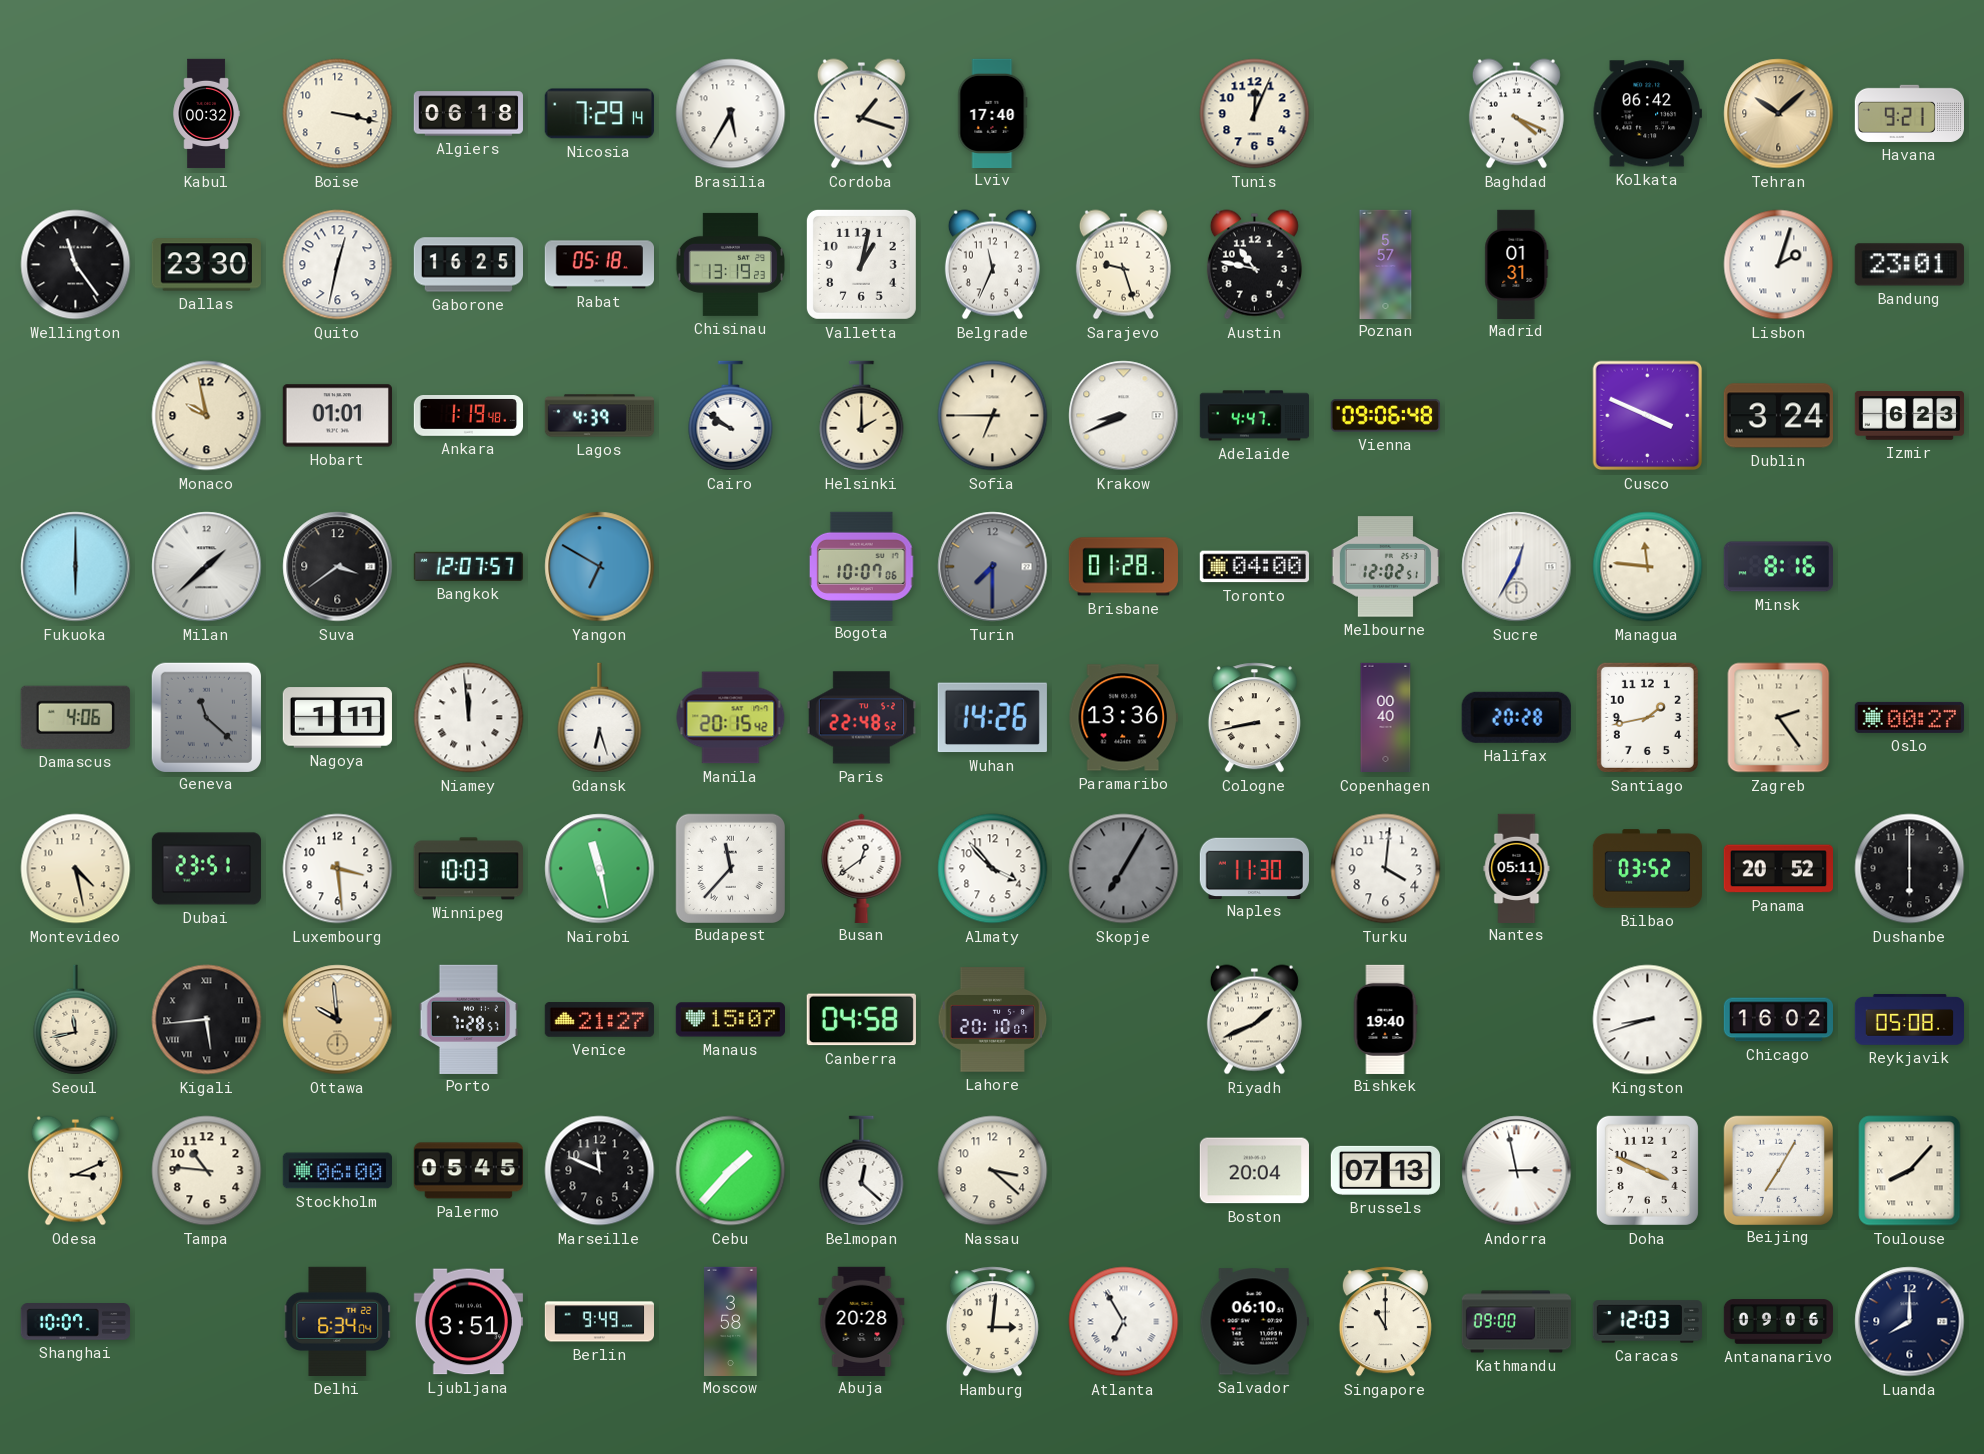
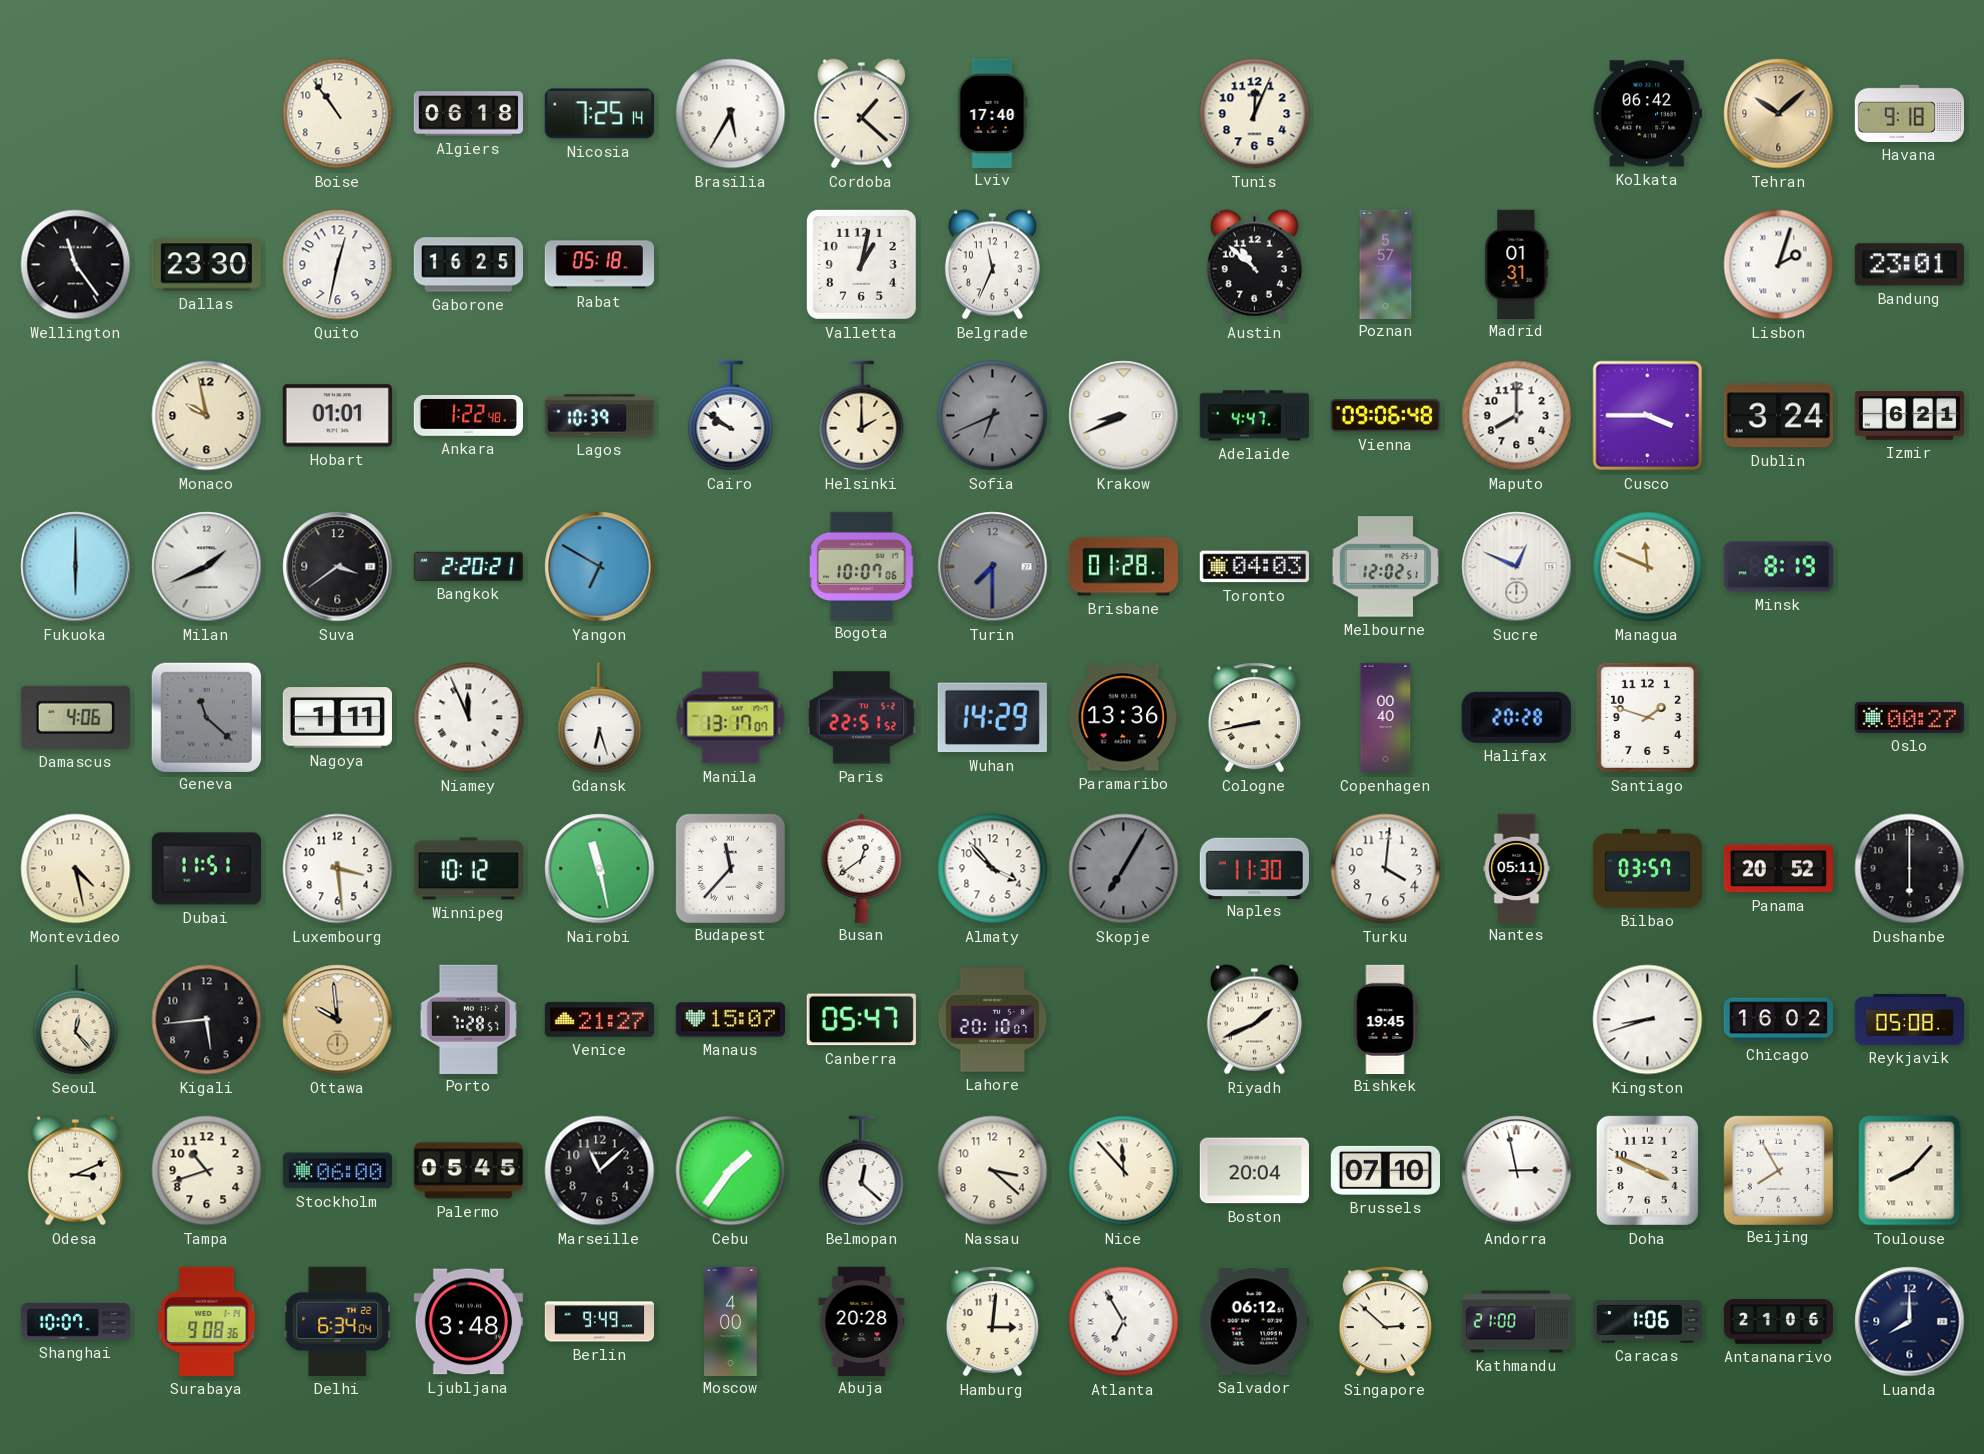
Kabul: 00:32 -> none (206, 114)
Boise: 3:17 -> 10:54 (338, 114)
Nicosia: 7:29 -> 7:25 (599, 114)
Cordoba: 1:18 -> 1:22 (861, 114)
Baghdad: 4:19 -> none (1516, 114)
Havana: 9:21 -> 9:18 (1909, 113)
Chisinau: 13:19 -> none (730, 264)
Sarajevo: 9:27 -> none (1123, 265)
Austin: 10:47 -> 10:52 (1254, 265)
Ankara: 1:19 -> 1:22 (468, 416)
Lagos: 4:39 -> 10:39 (600, 416)
Sofia: 6:45 -> 6:41 (993, 416)
Sofia dial: cream -> grey (993, 416)
Maputo: none -> 8:00 (1517, 416)
Cusco: 3:49 -> 3:45 (1648, 416)
Izmir: 6:23 -> 6:21 (1909, 416)
Milan: 1:38 -> 1:41 (207, 567)
Bangkok: 12:07 -> 2:20 (468, 566)
Toronto: 04:00 -> 04:03 (1254, 567)
Sucre: 12:35 -> 12:49 (1517, 567)
Managua: 11:46 -> 11:49 (1648, 567)
Minsk: 8:16 -> 8:19 (1778, 567)
Niamey: 11:59 -> 11:56 (469, 718)
Manila: 20:15 -> 13:17 (731, 718)
Paris: 22:48 -> 22:51 (861, 718)
Wuhan: 14:26 -> 14:29 (992, 718)
Santiago: 1:43 -> 1:48 (1647, 717)
Zagreb: 2:24 -> none (1779, 718)
Dubai: 23:51 -> 11:51 (206, 869)
Winnipeg: 10:03 -> 10:12 (468, 869)
Bilbao: 03:52 -> 03:57 (1647, 869)
Seoul: 11:43 -> 12:23 (76, 1020)
Kigali numerals: Roman -> Arabic (207, 1020)
Canberra: 04:58 -> 05:47 (861, 1020)
Bishkek: 19:40 -> 19:45 (1385, 1019)
Tampa: 10:46 -> 10:42 (207, 1171)
Marseille: 11:49 -> 11:08 (600, 1171)
Cebu: 1:37 -> 1:36 (731, 1171)
Nice: none -> 11:53 (1124, 1171)
Brussels: 07:13 -> 07:10 (1385, 1170)
Beijing: 7:05 -> 7:55 (1778, 1170)
Surabaya: none -> 9:08 (207, 1321)
Ljubljana: 3:51 -> 3:48 (468, 1322)
Moscow: 3:58 -> 4:00 (731, 1321)
Salvador: 06:10 -> 06:12 (1254, 1322)
Singapore: 11:00 -> 2:52 (1385, 1322)
Kathmandu: 09:00 -> 21:00 (1517, 1322)
Caracas: 12:03 -> 1:06 (1647, 1322)
Antananarivo: 09:06 -> 21:06 (1779, 1322)
